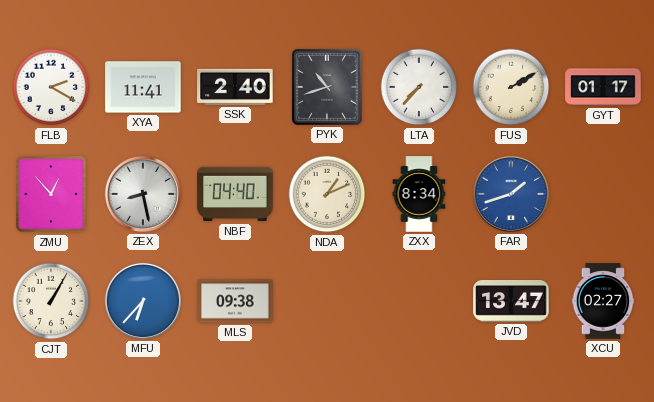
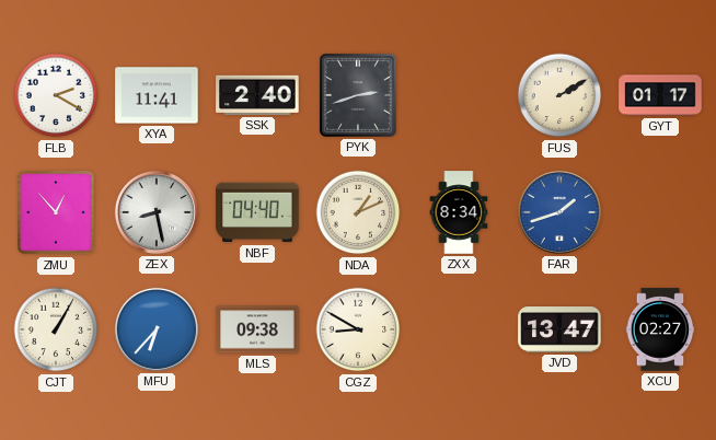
PYK: 10:42 -> 2:42 (358, 95)
LTA: 7:37 -> none (419, 87)
CGZ: none -> 8:50 (358, 329)
